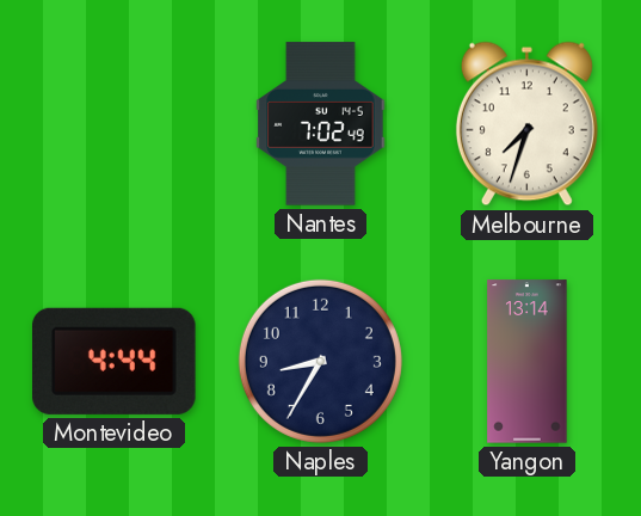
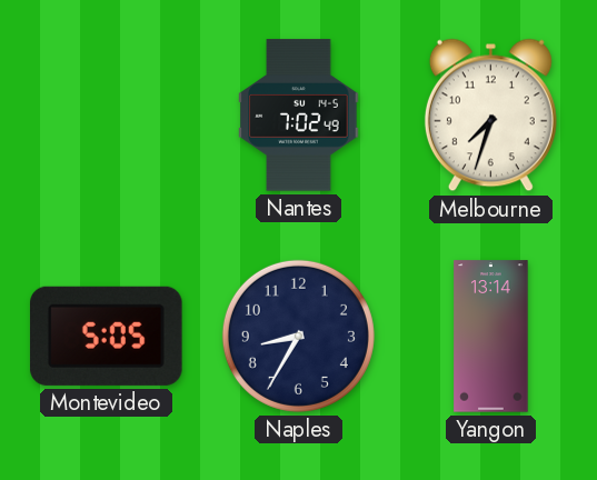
Montevideo: 4:44 -> 5:05 (107, 336)
